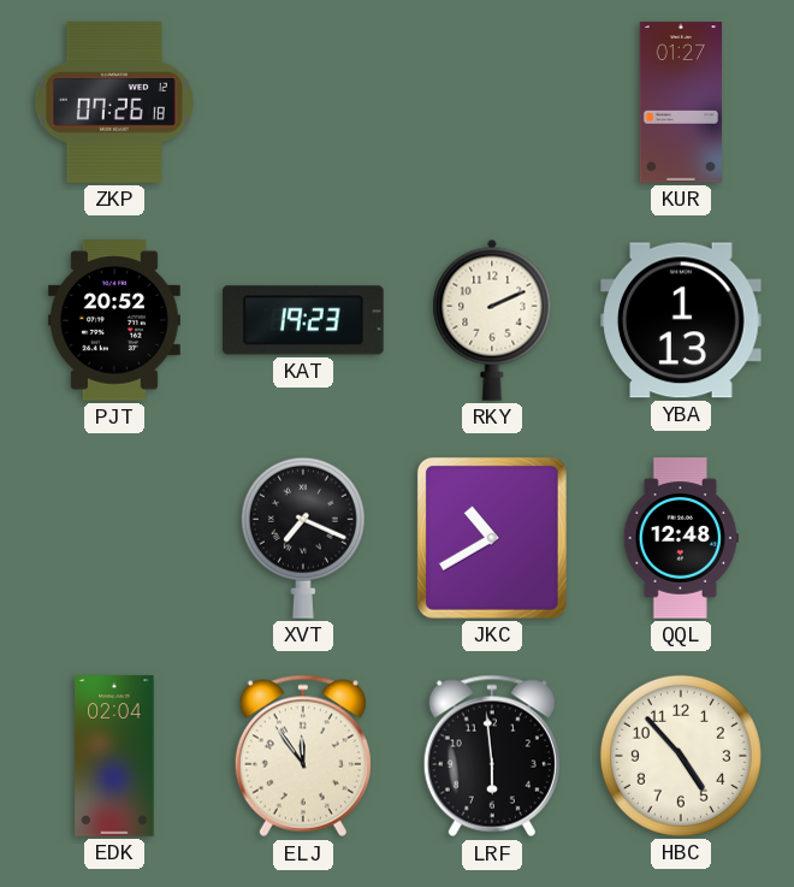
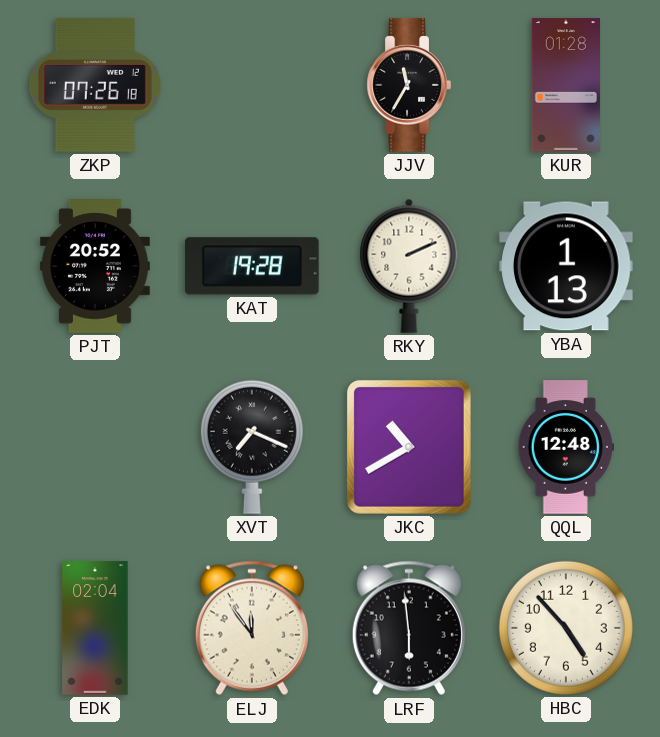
JJV: none -> 11:35 (409, 85)
KUR: 01:27 -> 01:28 (566, 85)
KAT: 19:23 -> 19:28 (252, 266)
